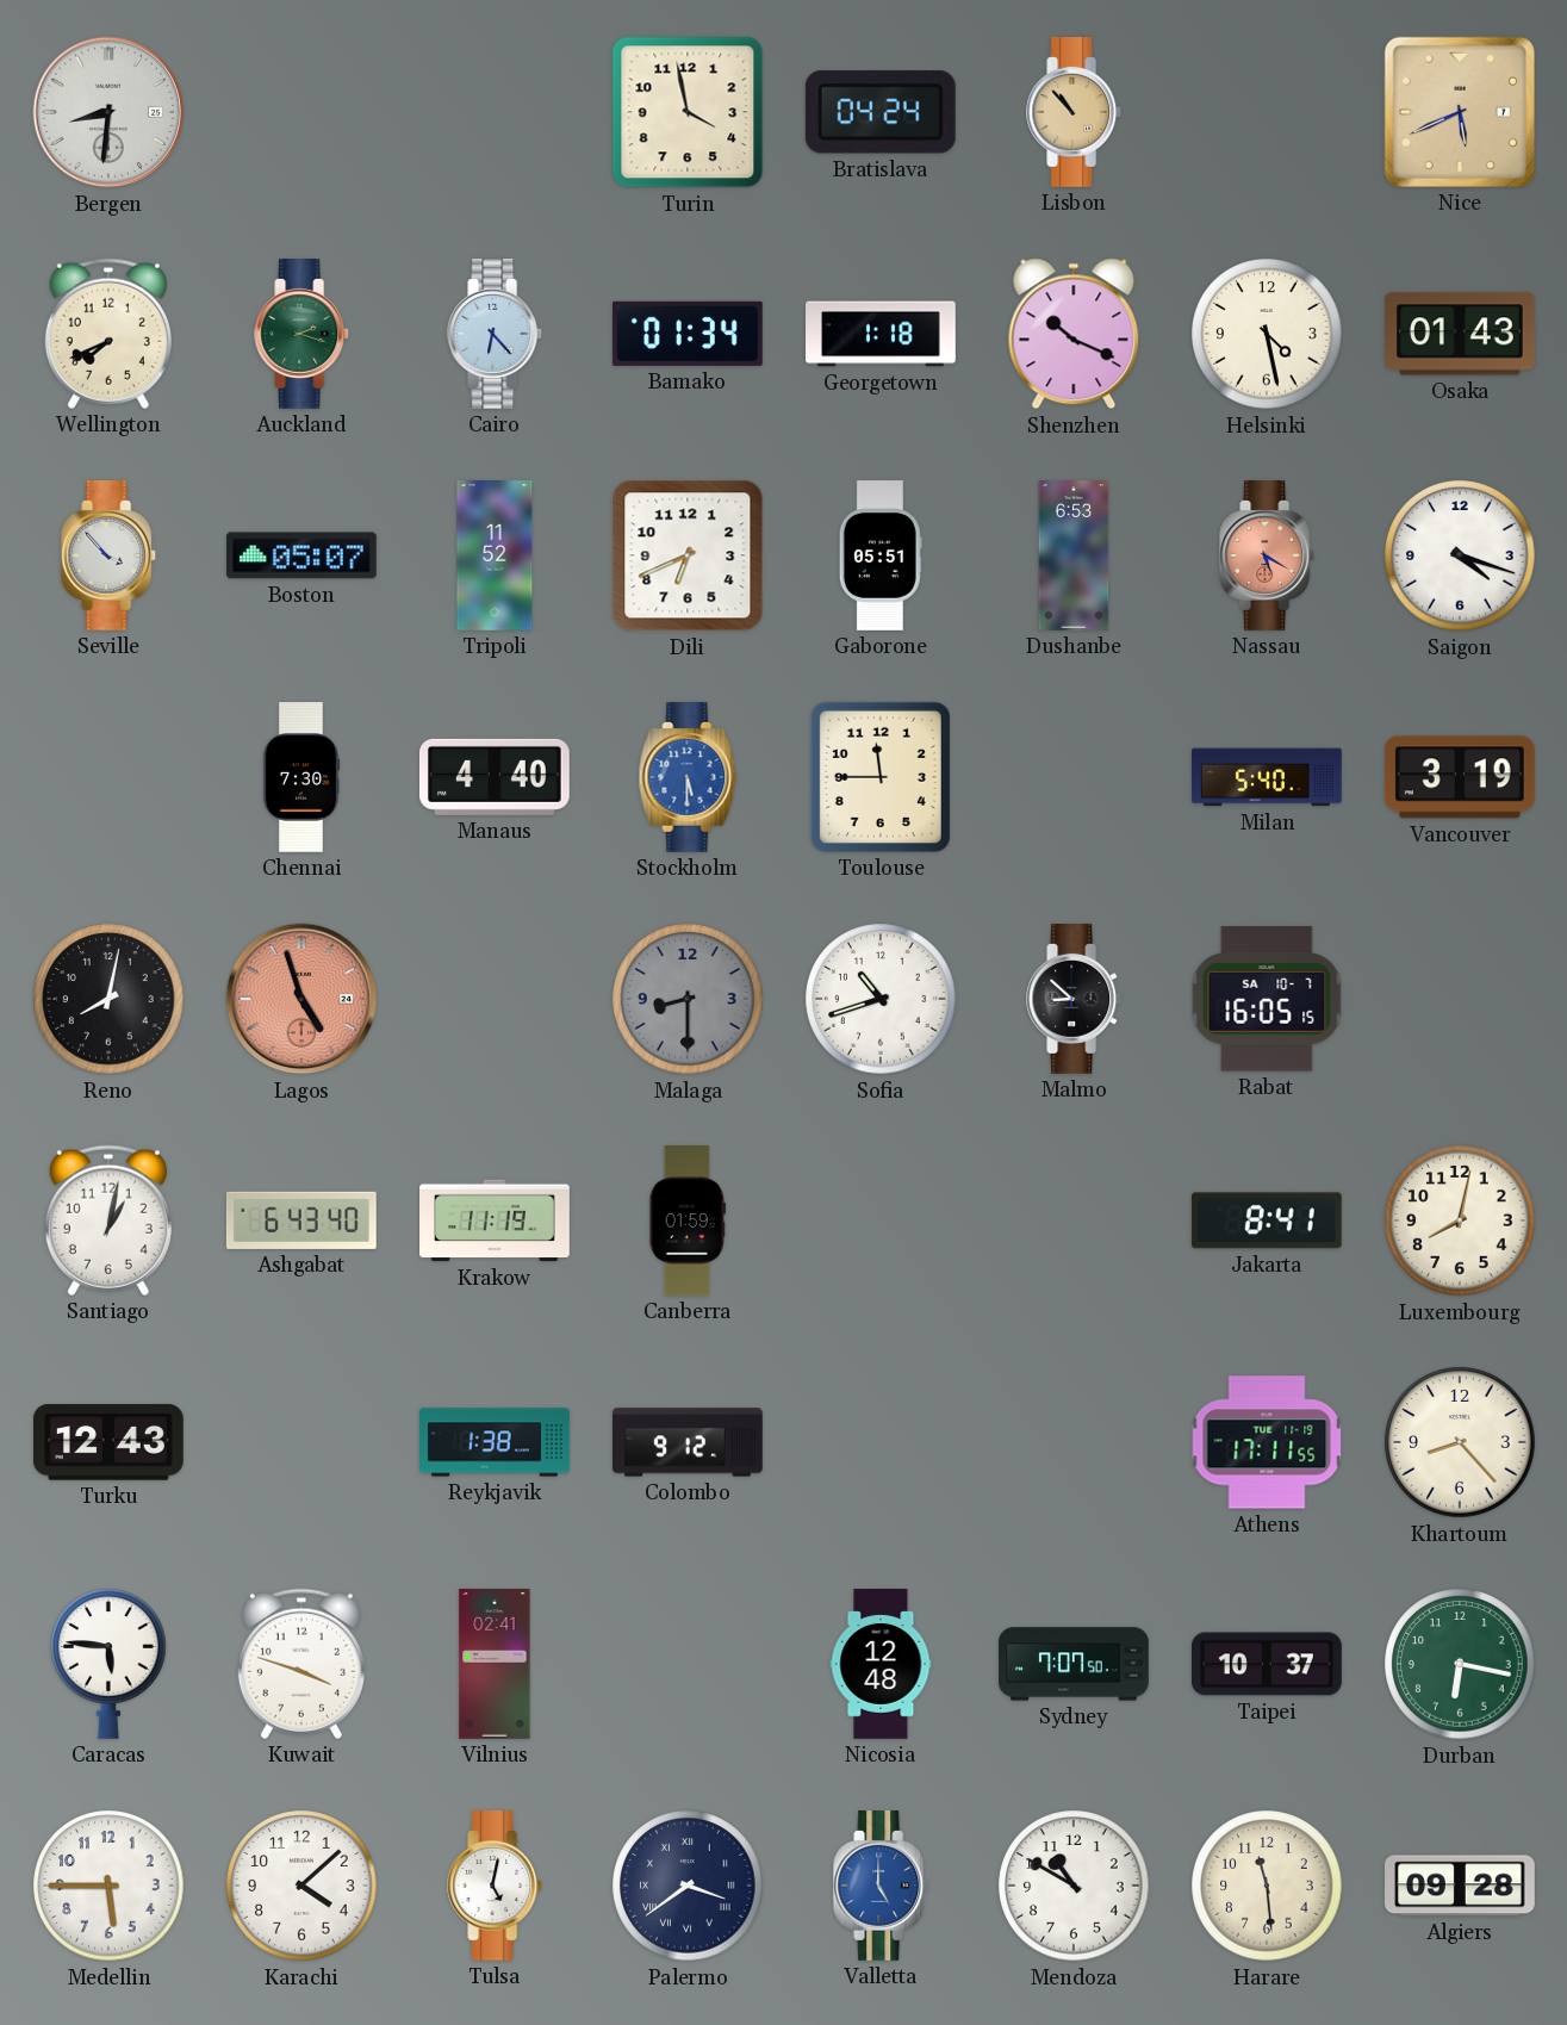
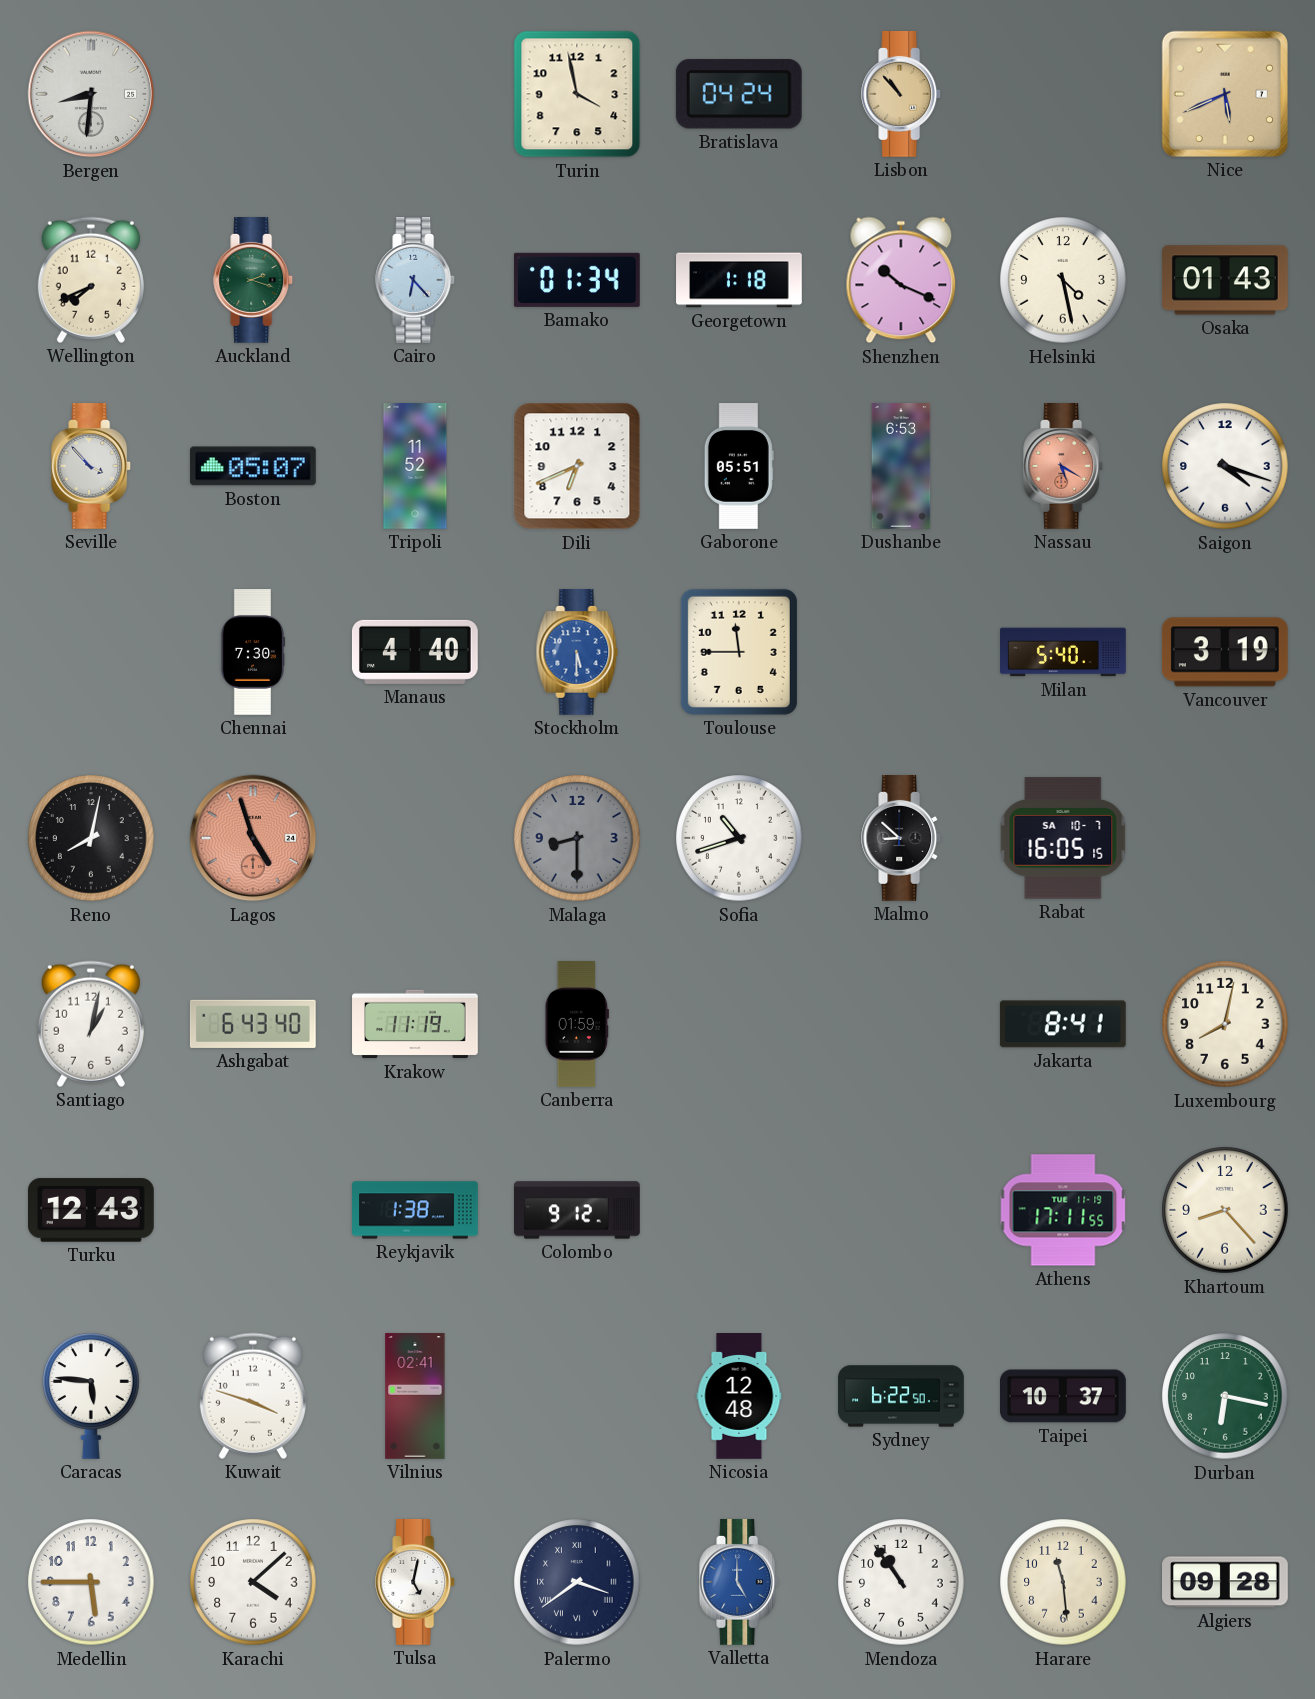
Sydney: 7:07 -> 6:22 (901, 1396)
Mendoza: 10:50 -> 10:54 (901, 1582)
